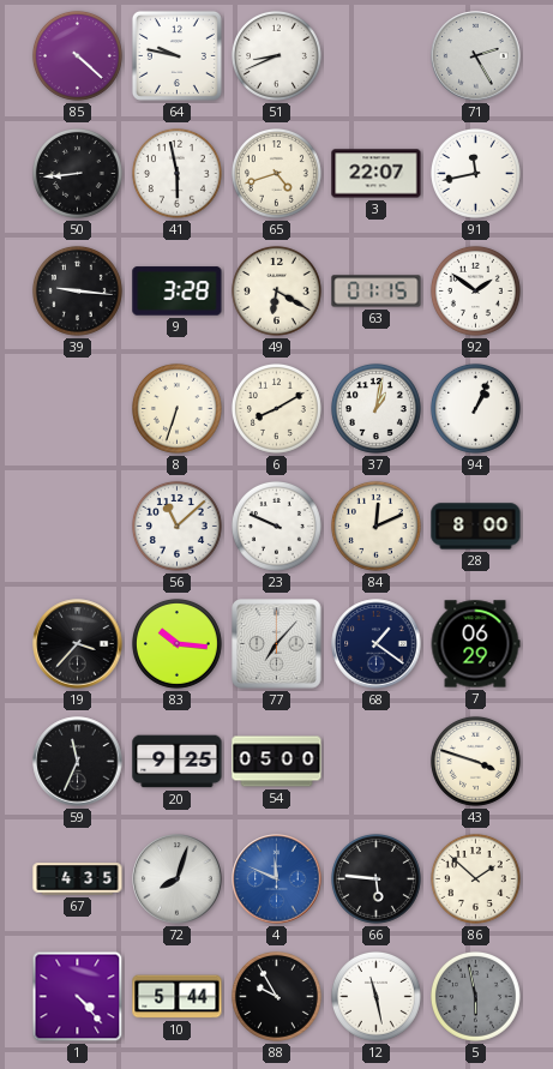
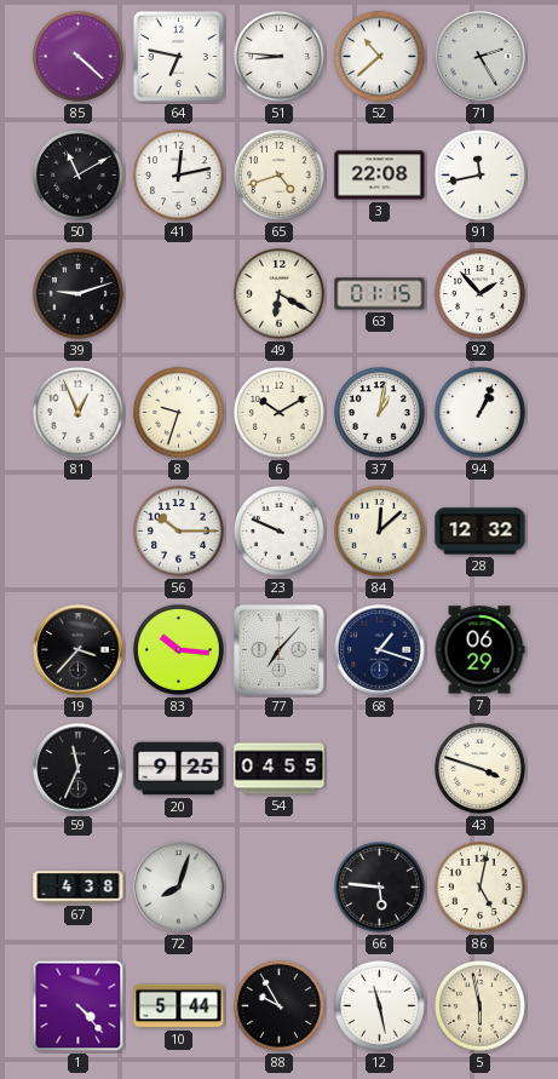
64: 9:47 -> 6:47 (178, 56)
51: 8:41 -> 8:46 (280, 57)
52: none -> 10:38 (380, 57)
50: 8:44 -> 11:10 (79, 176)
41: 5:58 -> 12:13 (179, 176)
3: 22:07 -> 22:08 (380, 176)
39: 9:16 -> 9:12 (79, 294)
9: 3:28 -> none (178, 292)
92: 1:51 -> 1:53 (481, 294)
81: none -> 12:56 (79, 413)
8: 6:33 -> 9:33 (179, 413)
6: 8:10 -> 10:10 (280, 413)
56: 11:08 -> 10:15 (179, 532)
84: 12:11 -> 12:08 (380, 532)
28: 8:00 -> 12:32 (481, 532)
68: 1:21 -> 1:18 (380, 650)
54: 05:00 -> 04:55 (280, 769)
67: 4:35 -> 4:38 (79, 888)
4: 11:49 -> none (277, 879)
86: 1:52 -> 5:02 (481, 888)
5 dial: grey -> cream (481, 1006)
